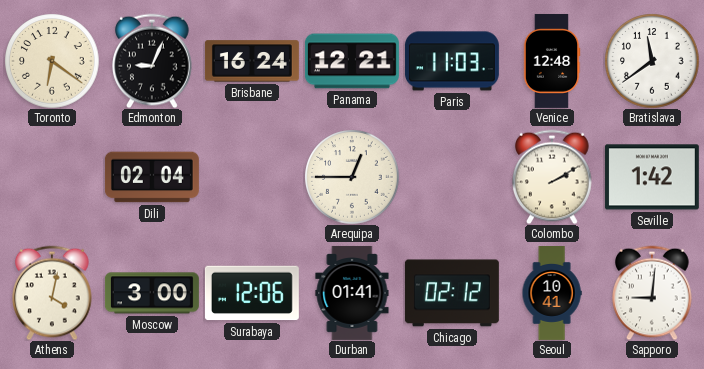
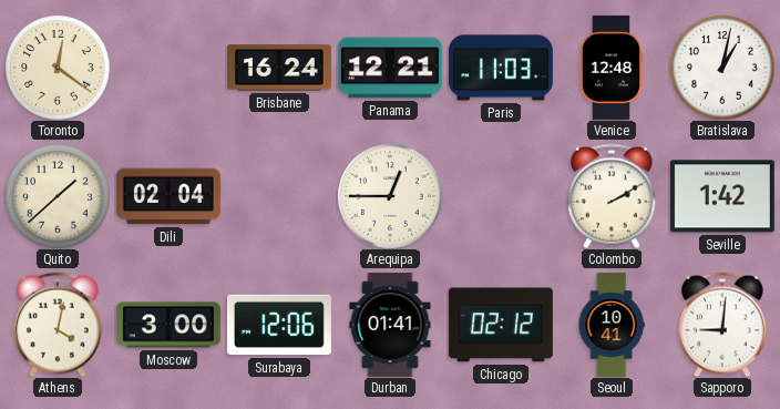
Toronto: 6:21 -> 12:21 (58, 68)
Edmonton: 9:04 -> none (152, 61)
Bratislava: 11:39 -> 1:02 (722, 68)
Quito: none -> 1:38 (58, 196)
